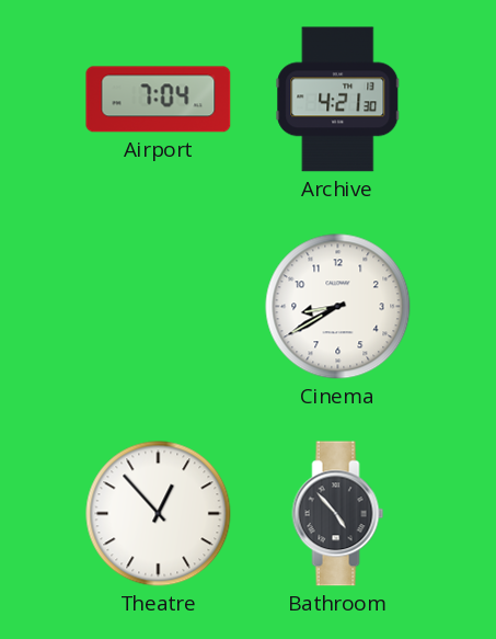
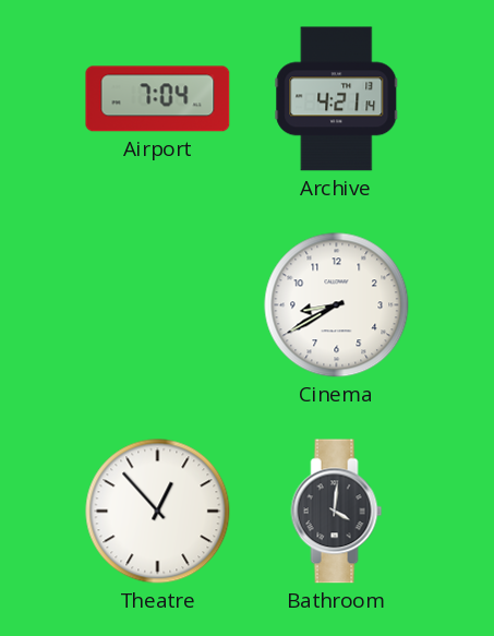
Archive: 4:21:30 -> 4:21:14 (337, 99)
Bathroom: 4:53 -> 4:01 (337, 512)
